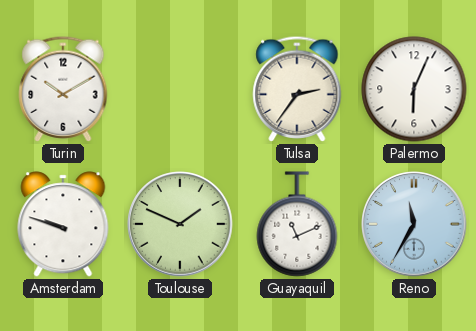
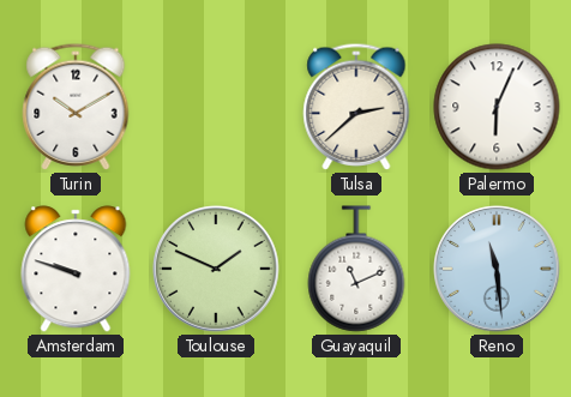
Tulsa: 2:36 -> 2:38 (356, 107)
Reno: 11:35 -> 11:29 (497, 269)
